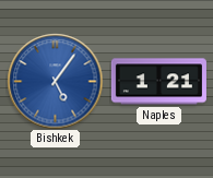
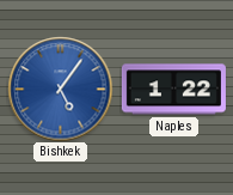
Naples: 1:21 -> 1:22 (173, 90)
